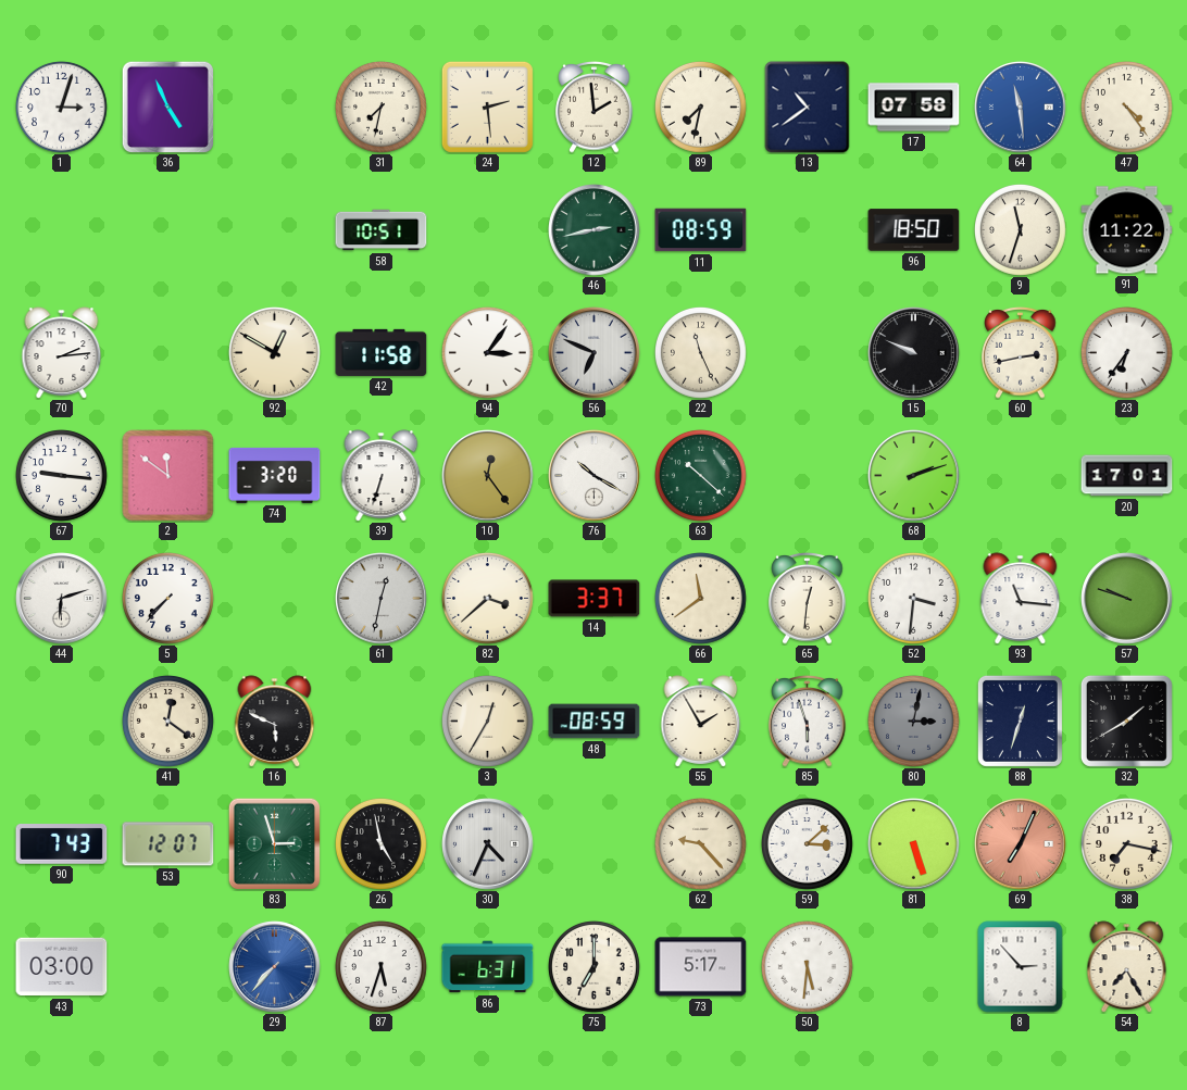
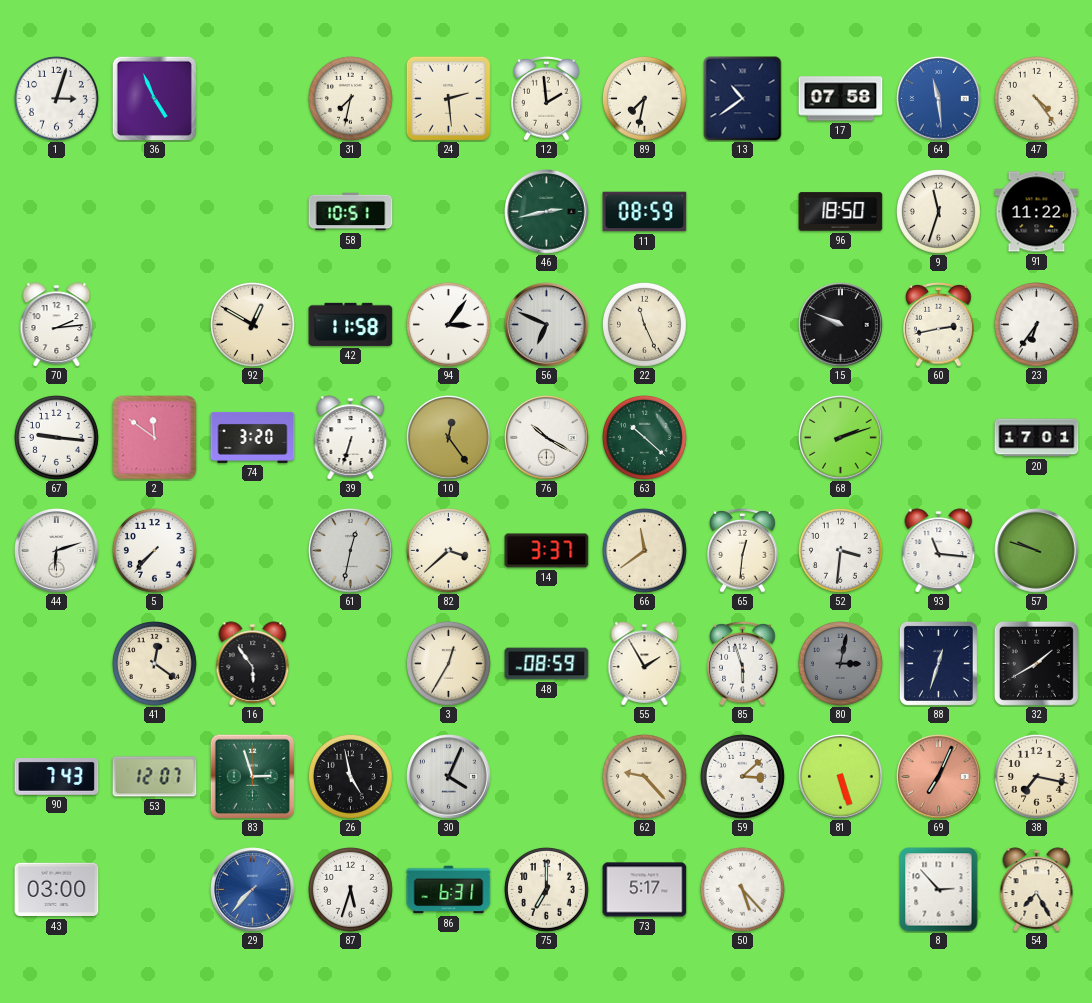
16: 5:49 -> 5:54 (253, 664)
30: 4:34 -> 4:04 (449, 777)
50: 5:31 -> 5:23 (743, 890)
